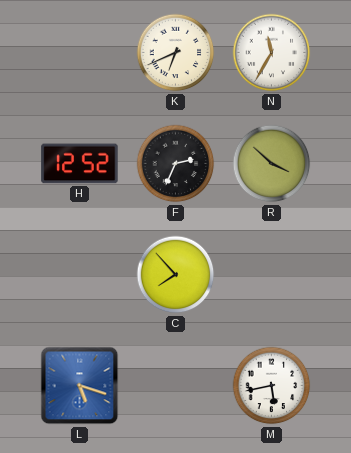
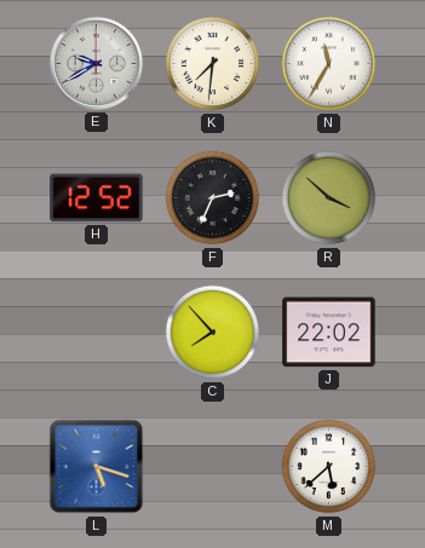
E: none -> 9:40 (96, 63)
K: 6:41 -> 7:31 (213, 64)
J: none -> 22:02 (329, 333)
M: 5:43 -> 5:38 (329, 467)
